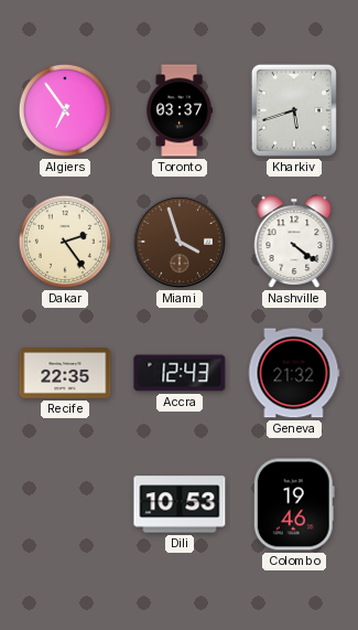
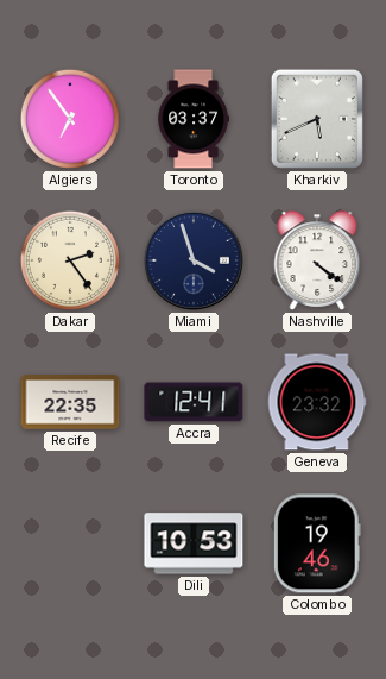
Kharkiv: 5:42 -> 5:41 (317, 119)
Miami dial: brown -> navy (194, 260)
Accra: 12:43 -> 12:41 (194, 402)
Geneva: 21:32 -> 23:32 (317, 402)
